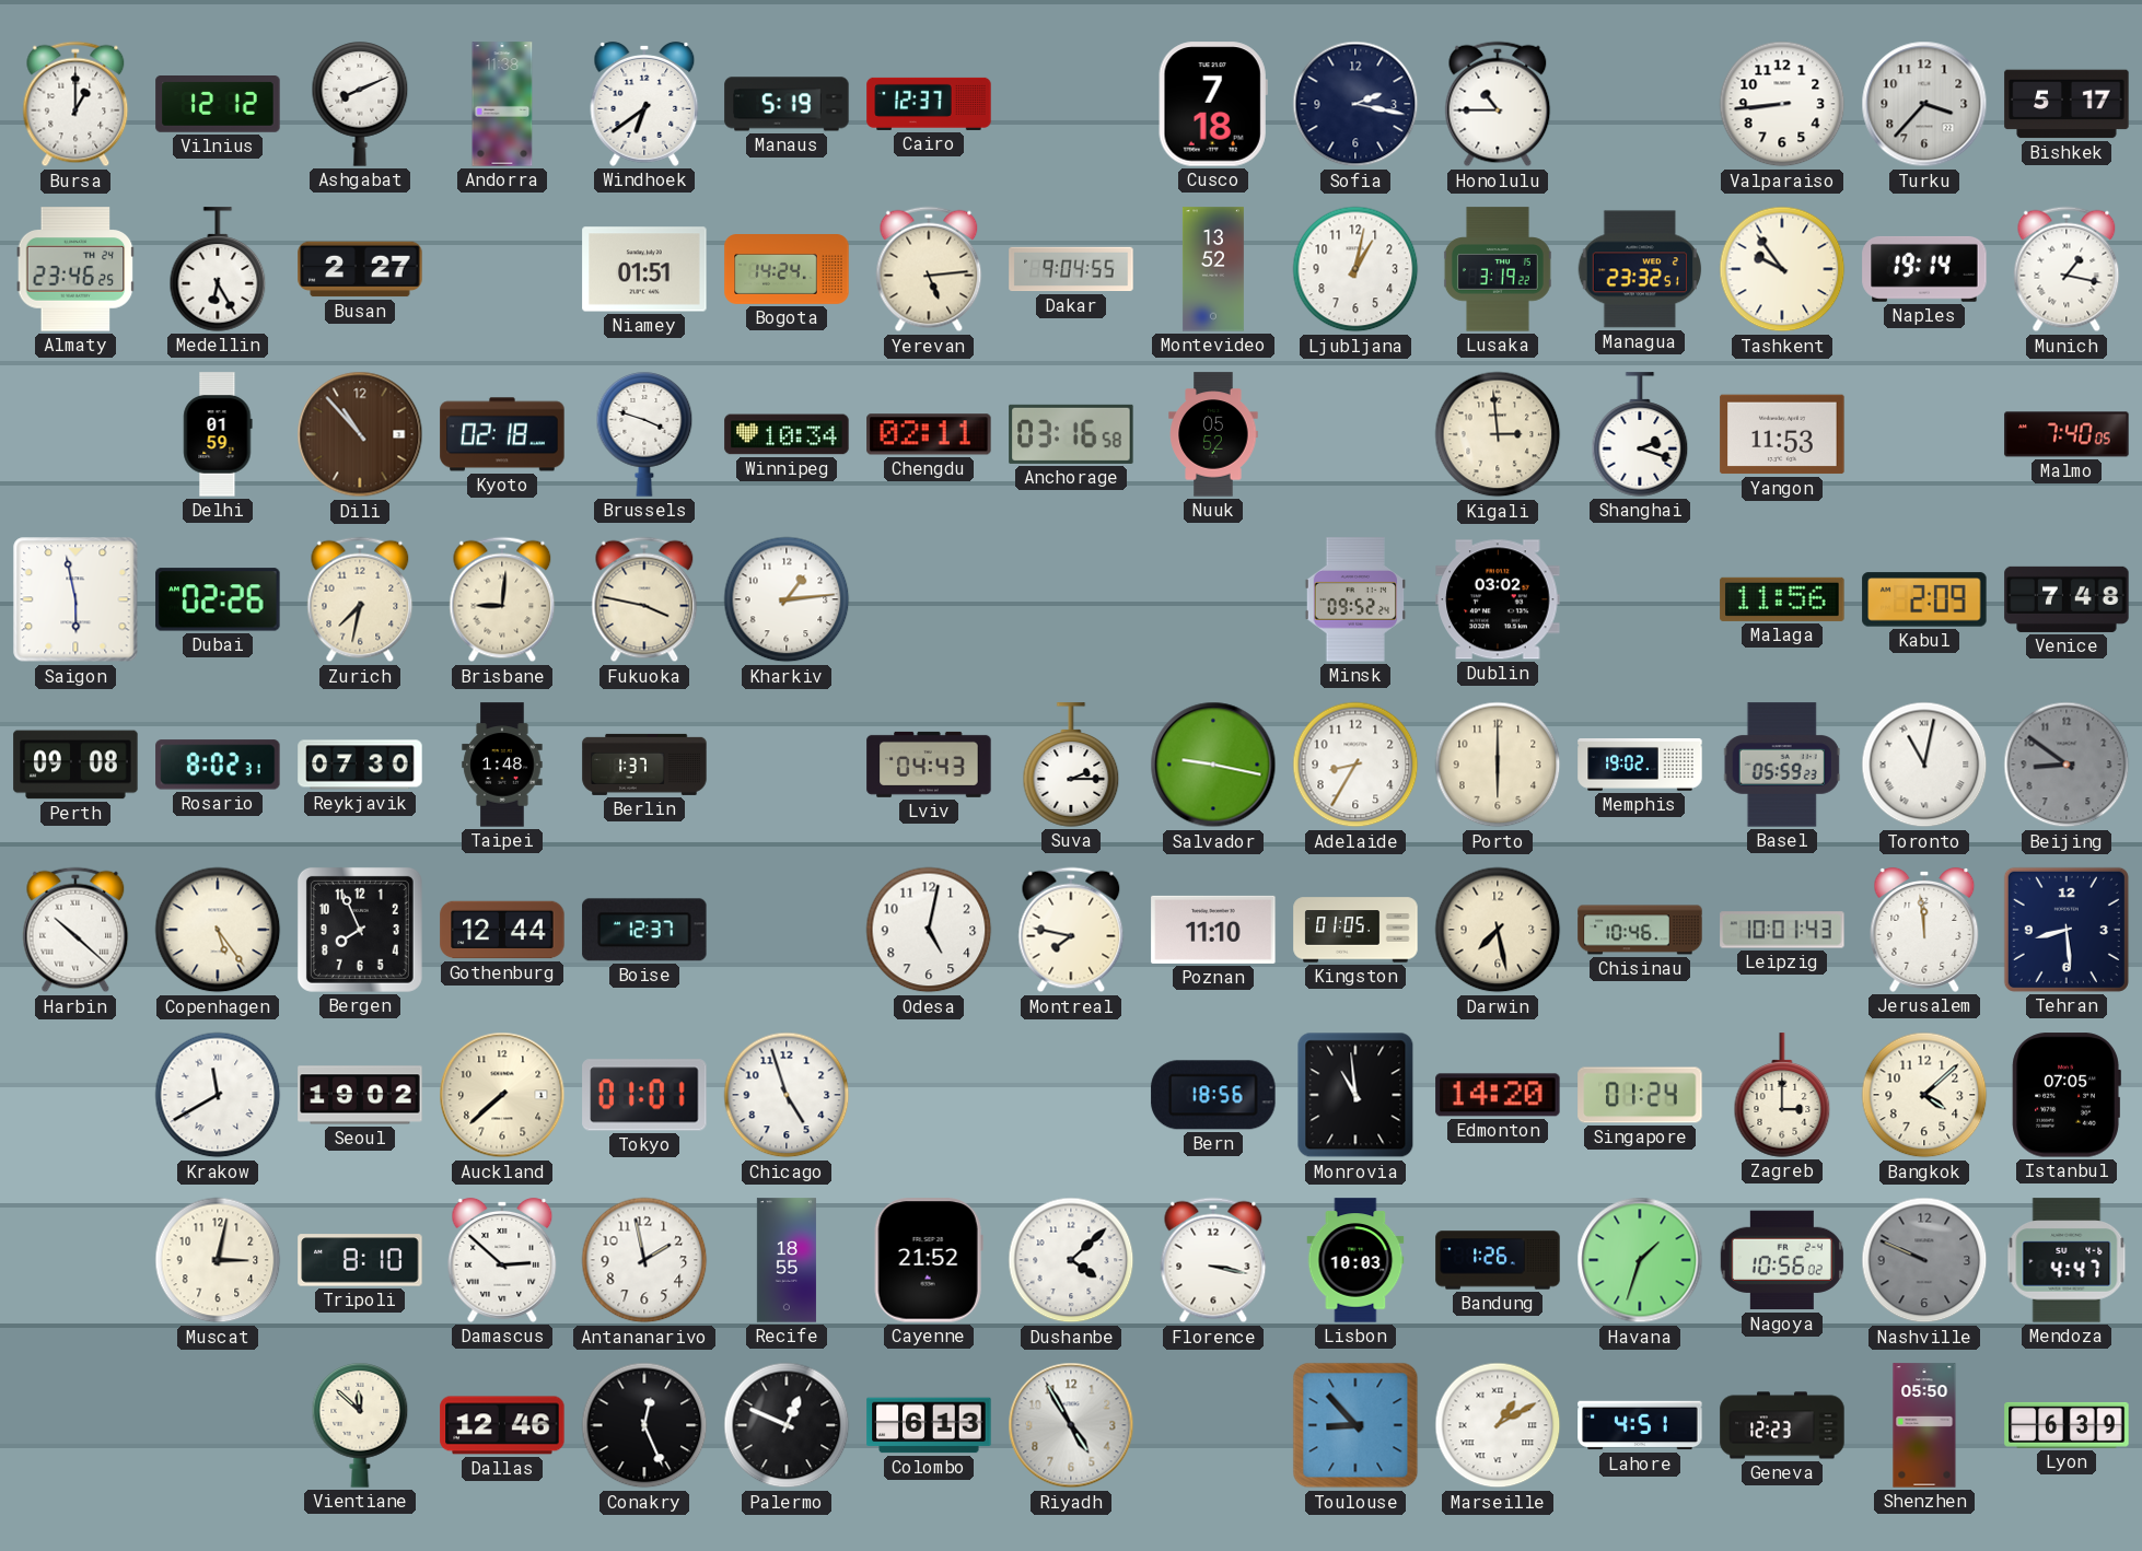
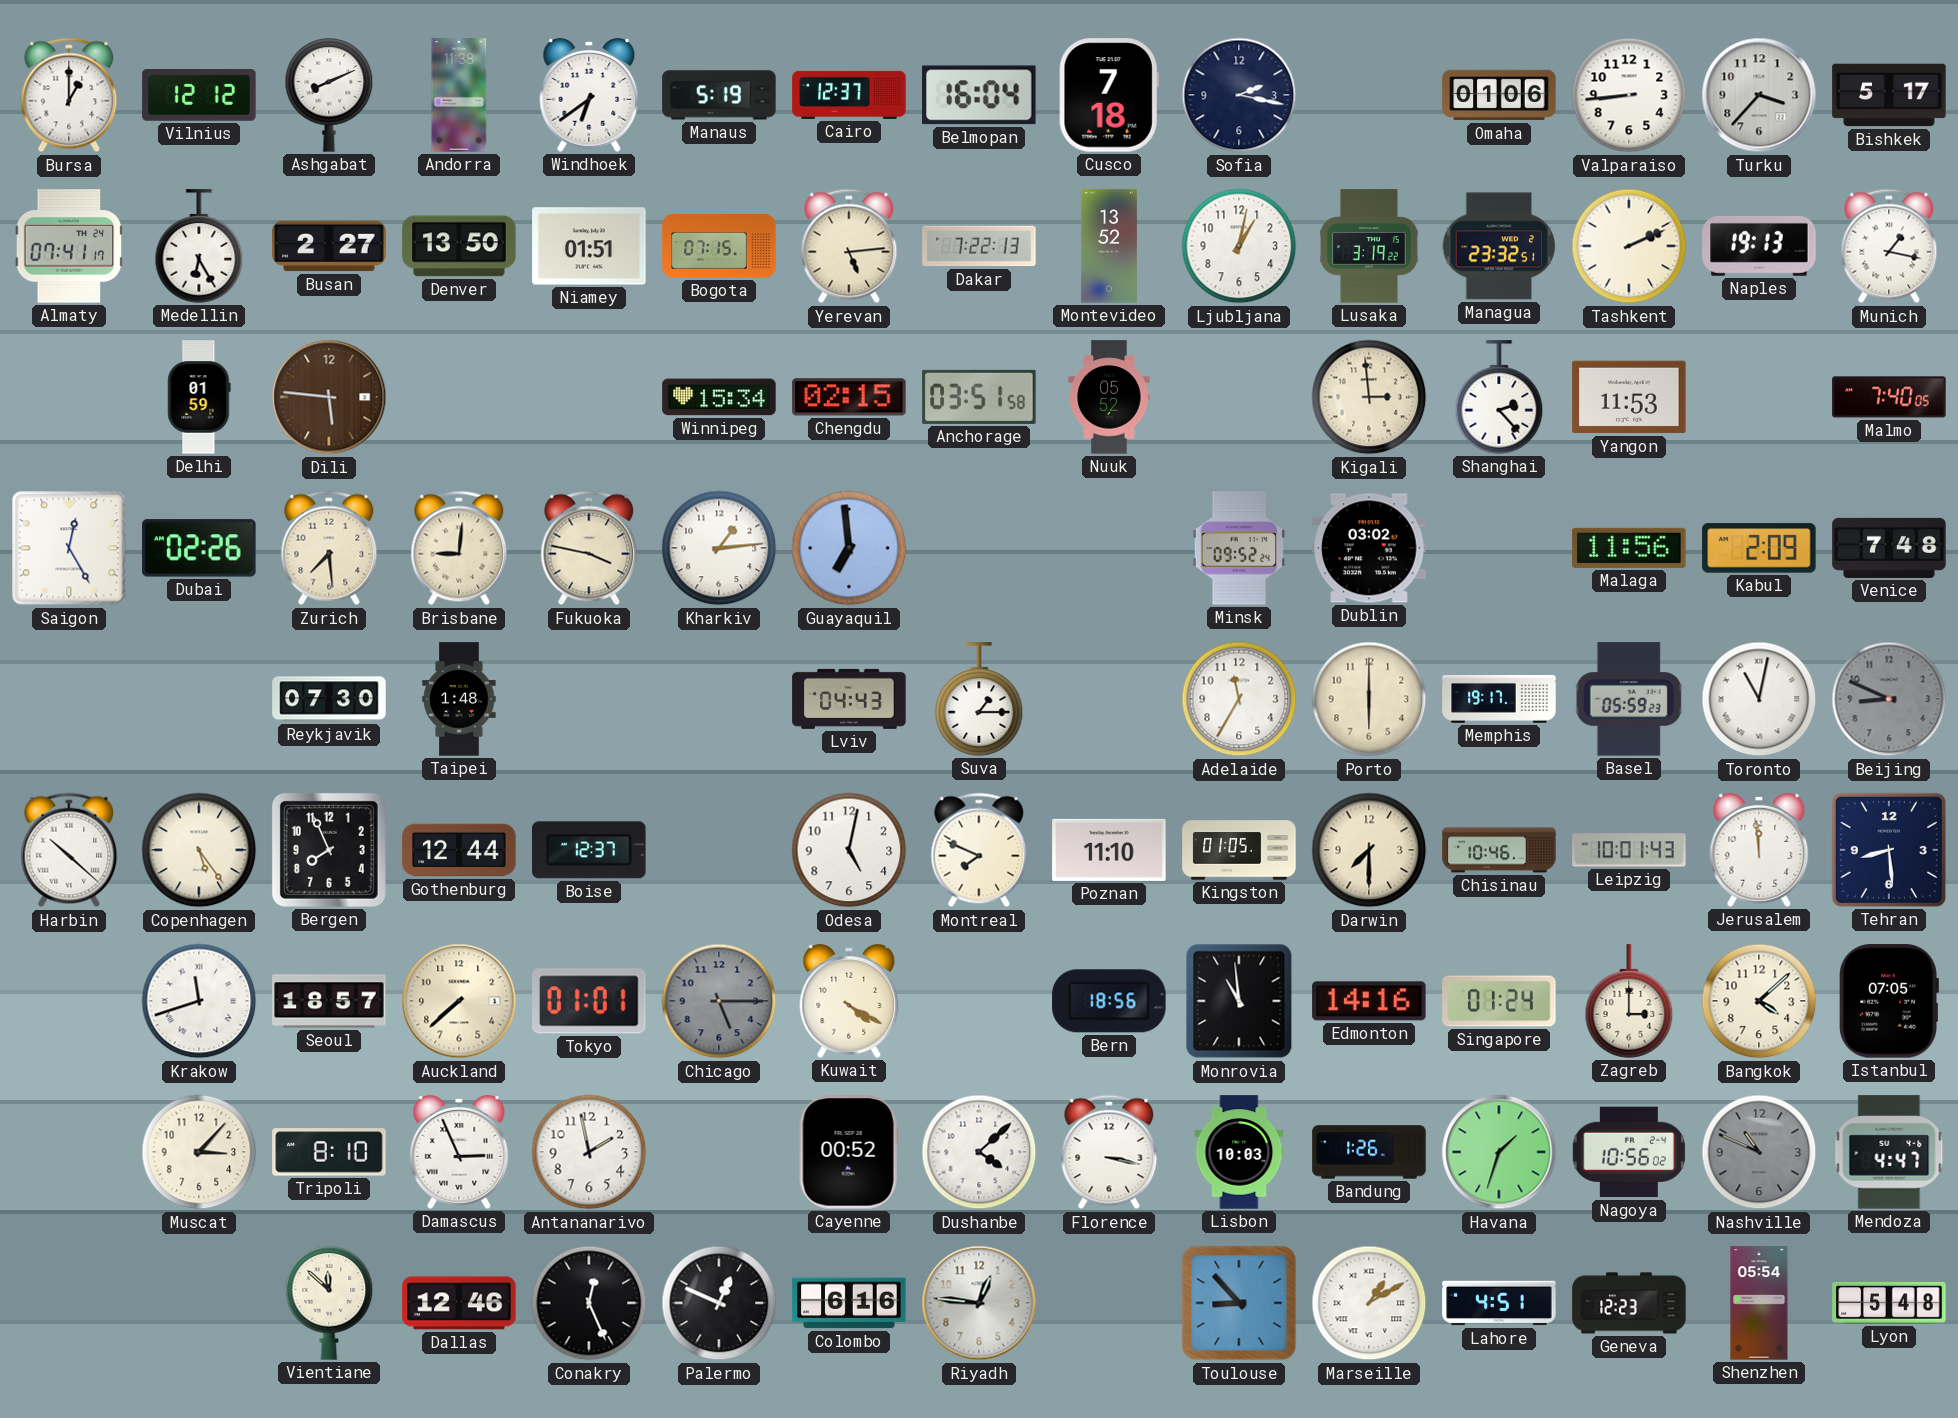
Belmopan: none -> 16:04 (979, 95)
Honolulu: 10:45 -> none (1498, 104)
Omaha: none -> 01:06 (1499, 95)
Almaty: 23:46 -> 07:41 (69, 246)
Denver: none -> 13:50 (459, 246)
Bogota: 14:24 -> 07:15 (719, 247)
Dakar: 9:04 -> 7:22 (979, 246)
Tashkent: 9:54 -> 2:11 (1629, 246)
Naples: 19:14 -> 19:13 (1759, 246)
Dili: 10:53 -> 5:46 (329, 397)
Kyoto: 02:18 -> none (502, 434)
Brussels: 3:48 -> none (644, 434)
Winnipeg: 10:34 -> 15:34 (719, 397)
Chengdu: 02:11 -> 02:15 (849, 397)
Anchorage: 03:16 -> 03:51 (979, 397)
Shanghai: 2:18 -> 2:23 (1499, 397)
Saigon: 5:58 -> 12:25 (69, 548)
Zurich: 7:32 -> 7:29 (329, 548)
Guayaquil: none -> 6:59 (849, 548)
Perth: 09:08 -> none (75, 765)
Rosario: 8:02 -> none (218, 765)
Berlin: 1:37 -> none (644, 765)
Suva: 2:15 -> 1:15 (979, 699)
Salvador: 9:17 -> none (1213, 765)
Adelaide: 8:35 -> 11:35 (1239, 699)
Memphis: 19:02 -> 19:17 (1499, 700)
Beijing: 8:51 -> 8:49 (1889, 699)
Montreal: 7:47 -> 7:49 (979, 850)
Darwin: 7:28 -> 7:30 (1369, 850)
Krakow: 11:40 -> 11:42 (199, 1001)
Seoul: 19:02 -> 18:57 (329, 1001)
Chicago: 4:57 -> 5:15 (719, 1001)
Chicago dial: white -> grey (719, 1001)
Kuwait: none -> 4:20 (849, 1001)
Edmonton: 14:20 -> 14:16 (1369, 1001)
Muscat: 3:02 -> 3:07 (199, 1152)
Damascus: 2:52 -> 2:56 (459, 1152)
Recife: 18:55 -> none (787, 1260)
Cayenne: 21:52 -> 00:52 (849, 1152)
Nashville: 9:49 -> 10:49 (1759, 1152)
Colombo: 6:13 -> 6:16 (849, 1303)
Riyadh: 4:55 -> 12:46 (979, 1303)
Shenzhen: 05:50 -> 05:54 (1759, 1303)
Lyon: 6:39 -> 5:48 (1889, 1303)
